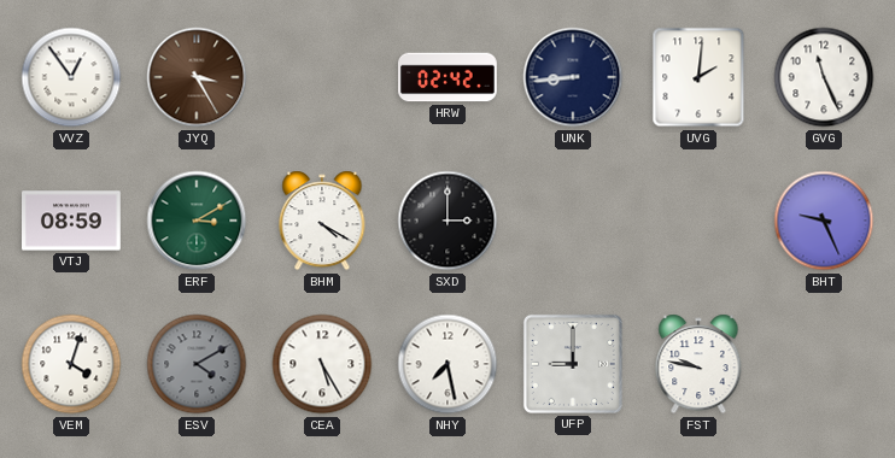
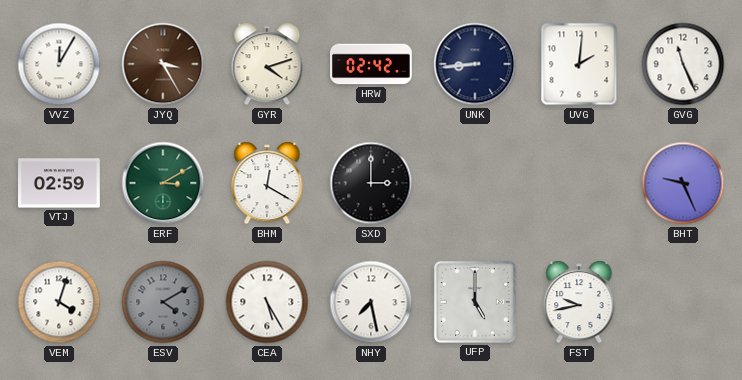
VVZ: 12:54 -> 12:05 (59, 64)
GYR: none -> 4:12 (267, 64)
VTJ: 08:59 -> 02:59 (60, 183)
BHM: 4:20 -> 12:20 (267, 183)
UFP: 9:00 -> 5:00 (475, 302)
FST: 9:47 -> 9:43 (579, 302)
